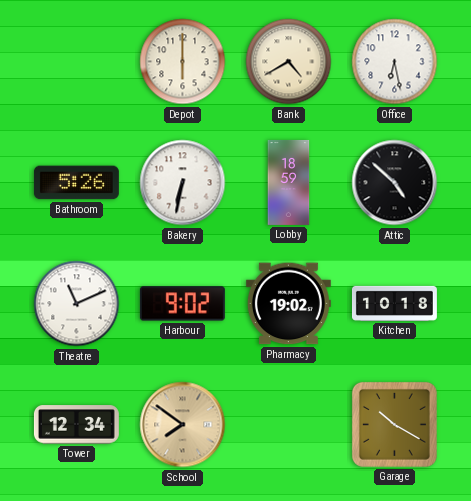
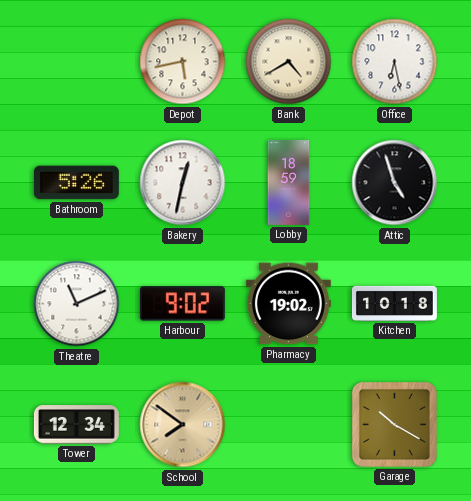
Depot: 6:00 -> 5:43 (183, 62)
Bakery: 6:32 -> 12:32 (183, 183)
Attic: 4:52 -> 4:57 (395, 183)
